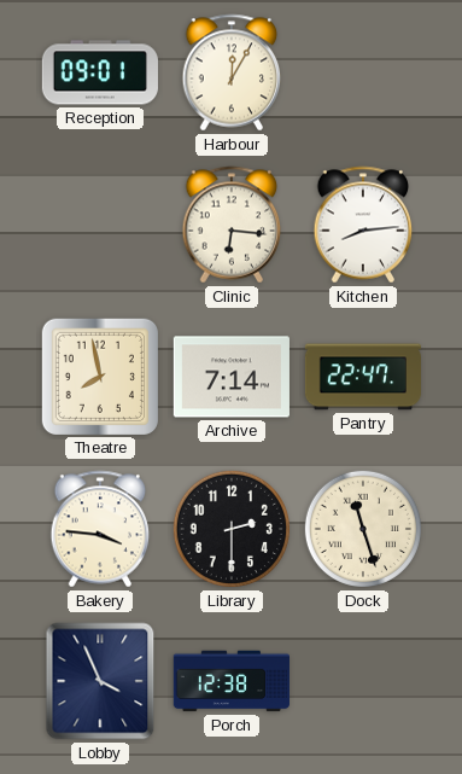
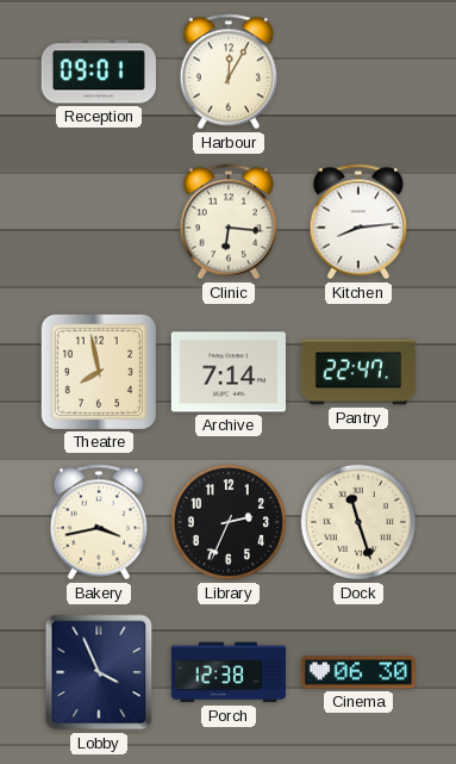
Bakery: 3:46 -> 3:43 (99, 522)
Library: 2:30 -> 2:34 (229, 522)
Cinema: none -> 06:30 (358, 672)
